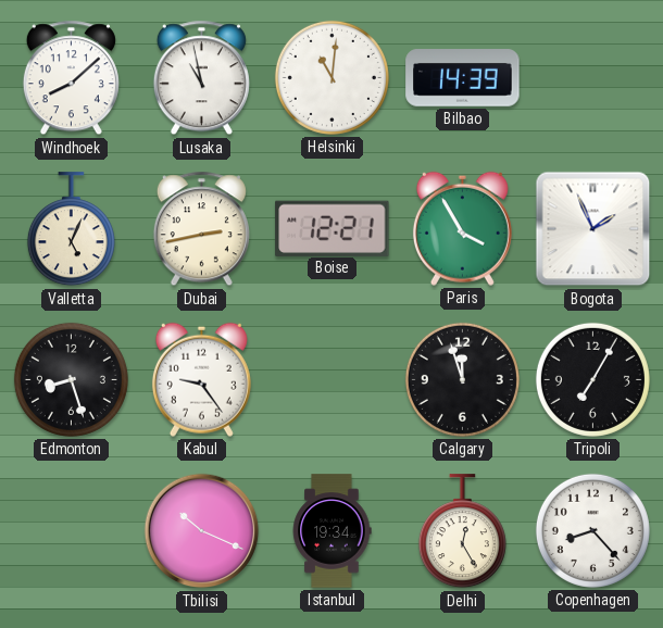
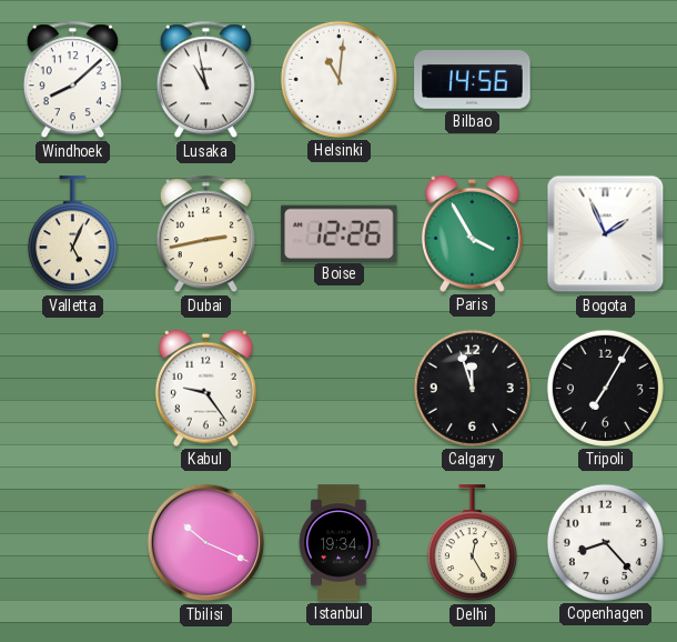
Bilbao: 14:39 -> 14:56 (473, 80)
Boise: 12:21 -> 12:26 (340, 233)
Edmonton: 8:27 -> none (71, 379)
